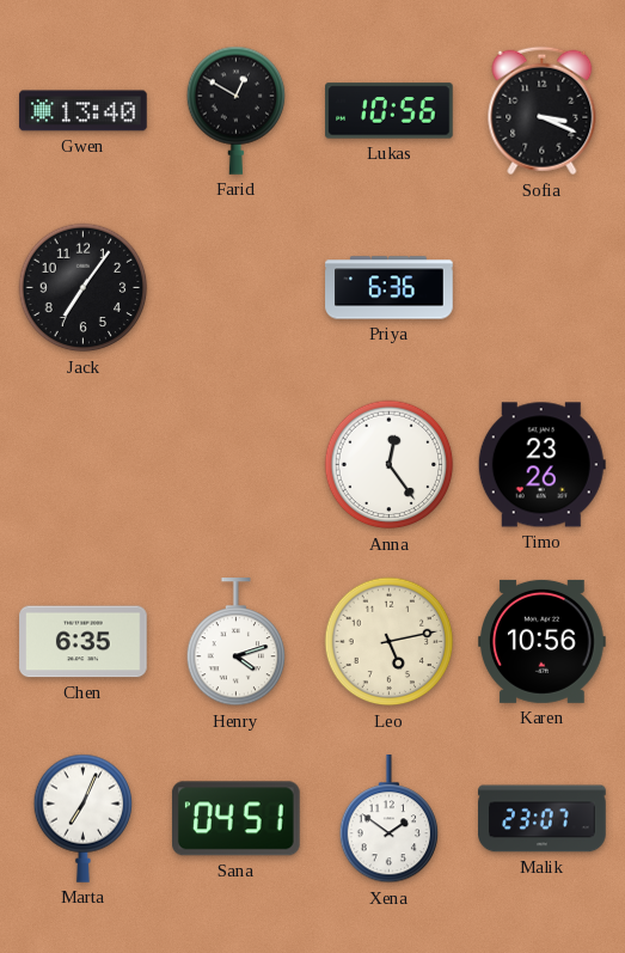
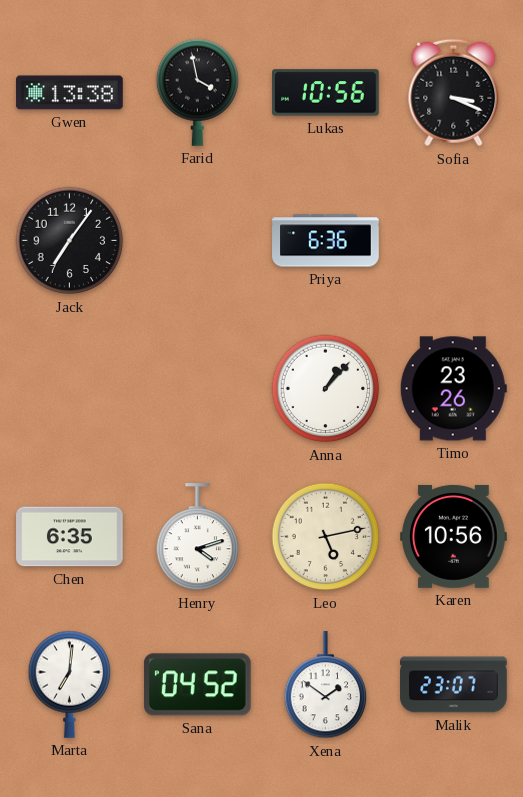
Gwen: 13:40 -> 13:38 (70, 93)
Farid: 12:50 -> 3:58 (198, 92)
Anna: 12:24 -> 1:07 (326, 389)
Marta: 7:04 -> 7:01 (70, 684)
Sana: 04:51 -> 04:52 (197, 685)
